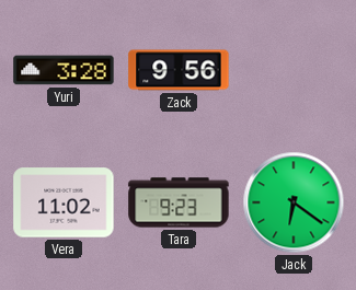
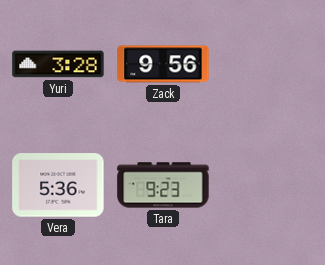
Vera: 11:02 -> 5:36 (58, 185)
Jack: 6:21 -> none (294, 202)
